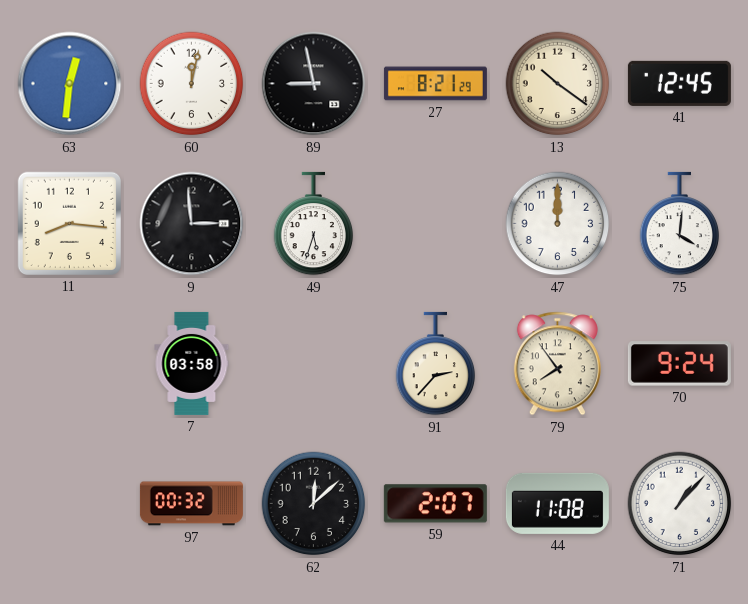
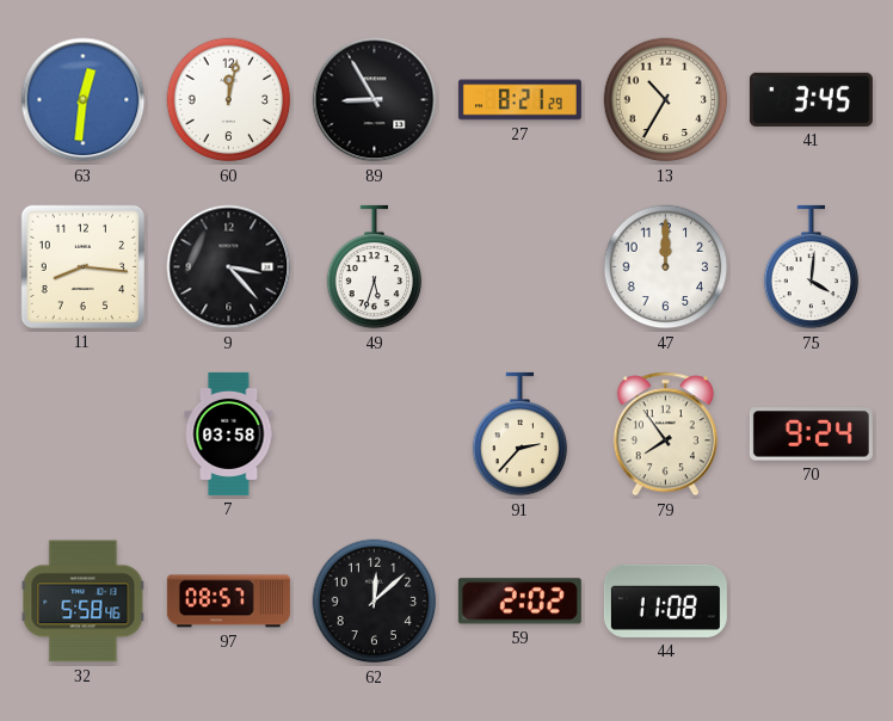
89: 8:58 -> 8:55 (375, 100)
13: 10:21 -> 10:35 (666, 100)
41: 12:45 -> 3:45 (811, 99)
9: 2:59 -> 3:23 (229, 267)
32: none -> 5:58 (84, 602)
97: 00:32 -> 08:57 (228, 602)
59: 2:07 -> 2:02 (519, 602)
71: 1:07 -> none (680, 504)
